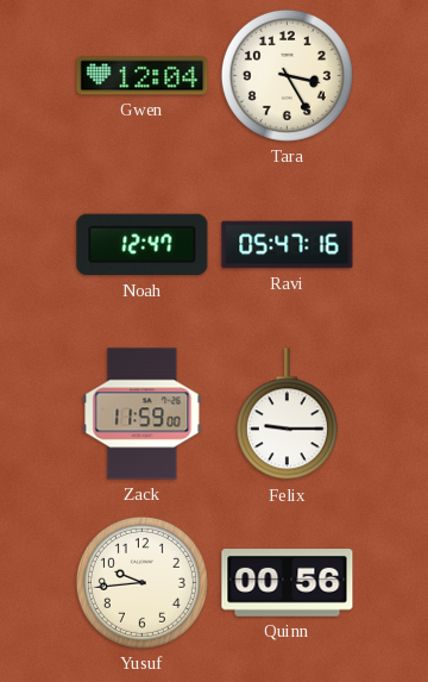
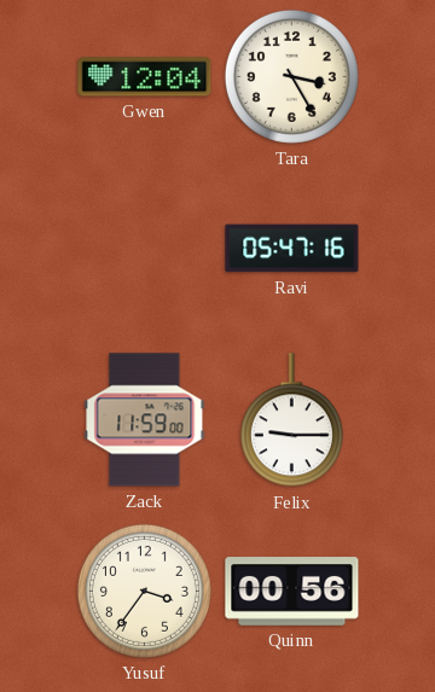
Noah: 12:47 -> none (143, 245)
Yusuf: 9:44 -> 3:36 (144, 591)
